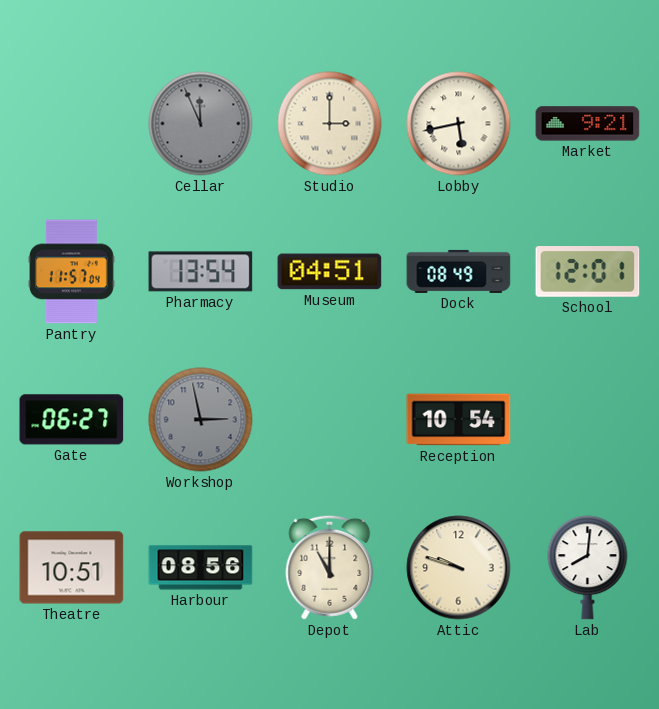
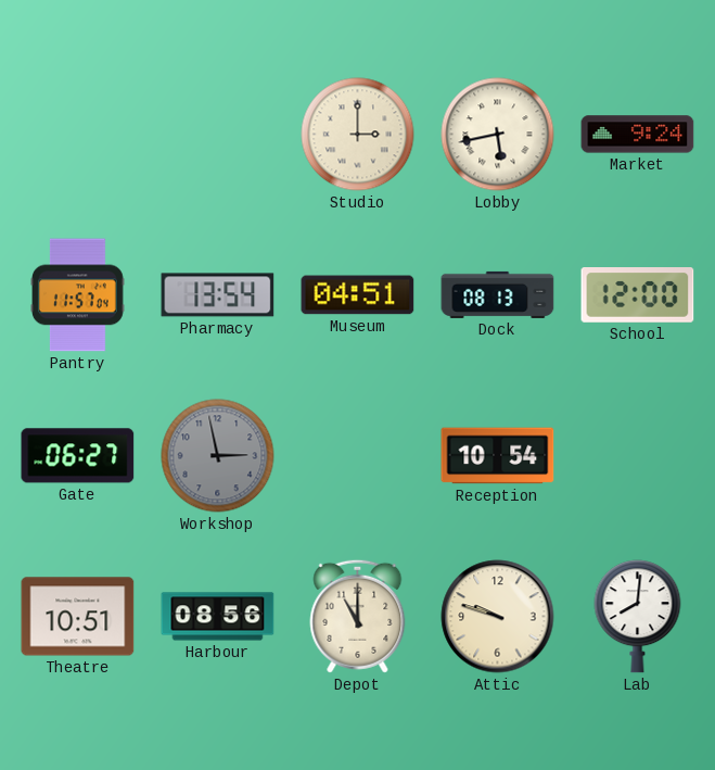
Cellar: 11:56 -> none (201, 124)
Market: 9:21 -> 9:24 (638, 135)
Dock: 08:49 -> 08:13 (498, 294)
School: 12:01 -> 12:00 (638, 295)
